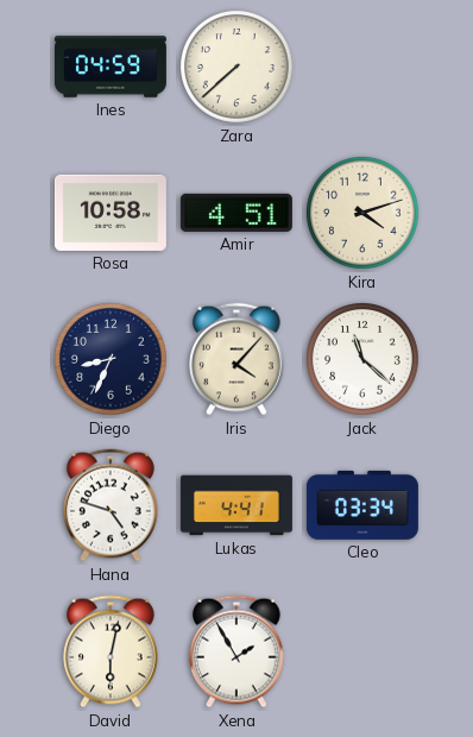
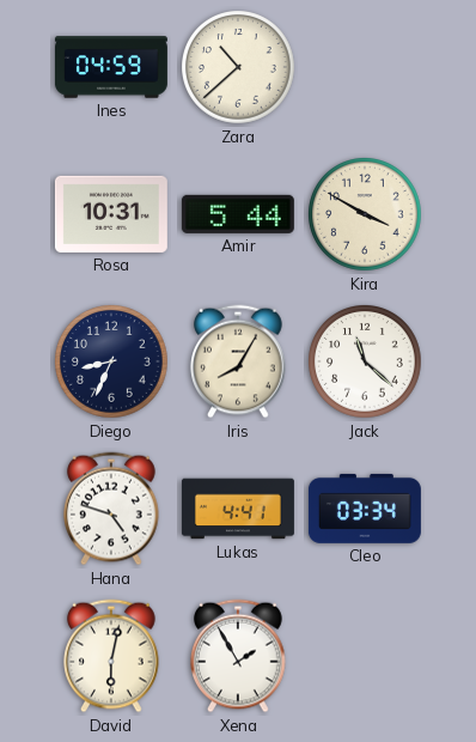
Zara: 7:38 -> 10:38 (239, 68)
Rosa: 10:58 -> 10:31 (111, 214)
Amir: 4:51 -> 5:44 (238, 214)
Kira: 4:12 -> 3:50 (366, 215)
Iris: 4:07 -> 8:05 (239, 361)
